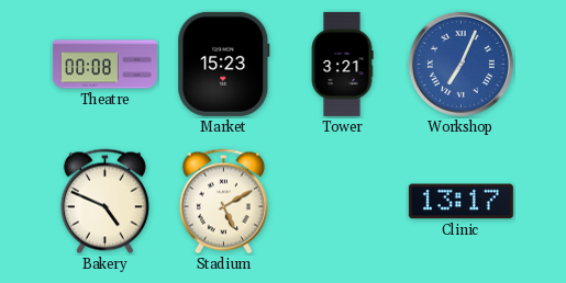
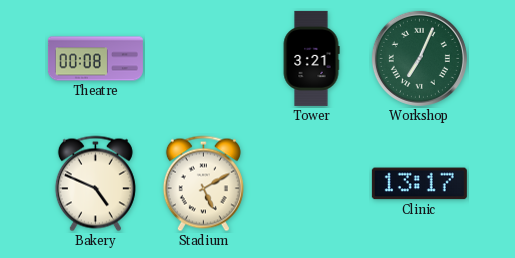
Market: 15:23 -> none (224, 64)
Workshop dial: blue -> green (419, 58)
